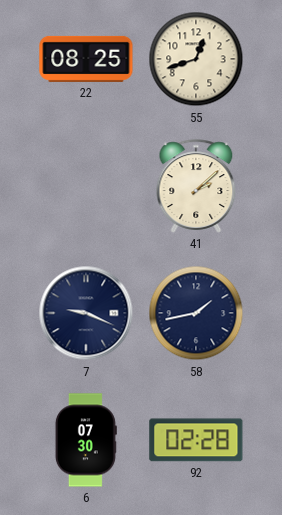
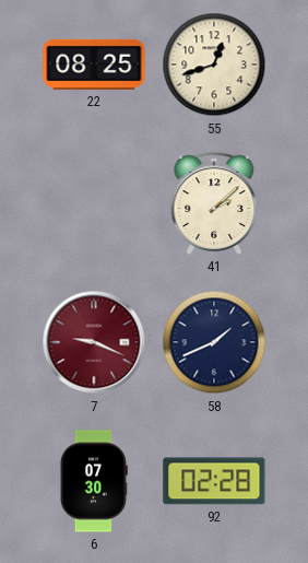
7 dial: navy -> burgundy (94, 342)
58: 1:43 -> 1:41 (214, 342)
